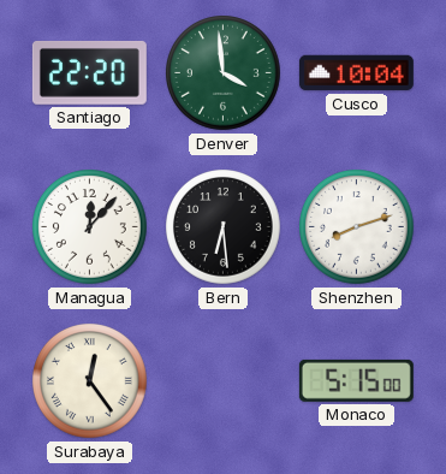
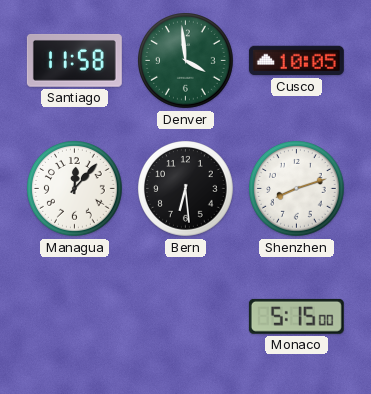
Santiago: 22:20 -> 11:58 (74, 60)
Cusco: 10:04 -> 10:05 (296, 61)
Surabaya: 12:24 -> none (90, 381)
